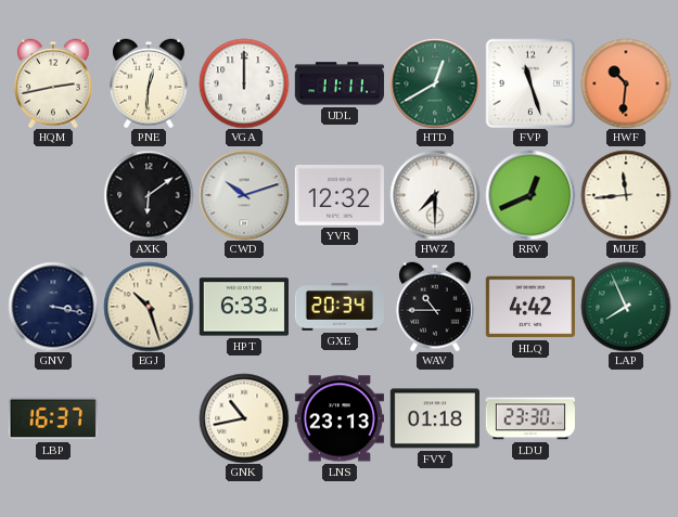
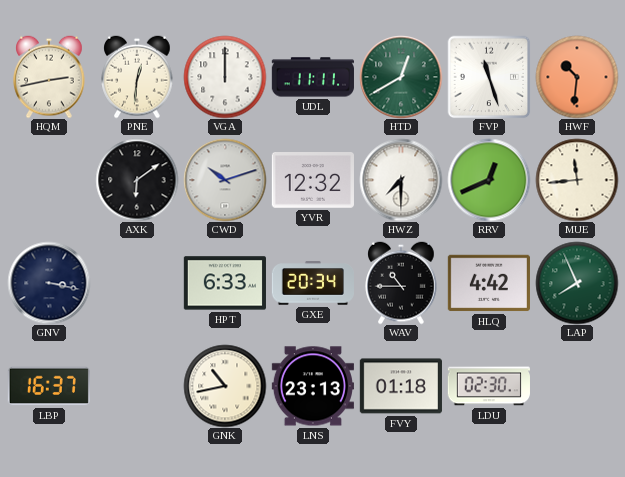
EGJ: 10:27 -> none (149, 307)
LDU: 23:30 -> 02:30 (489, 386)
